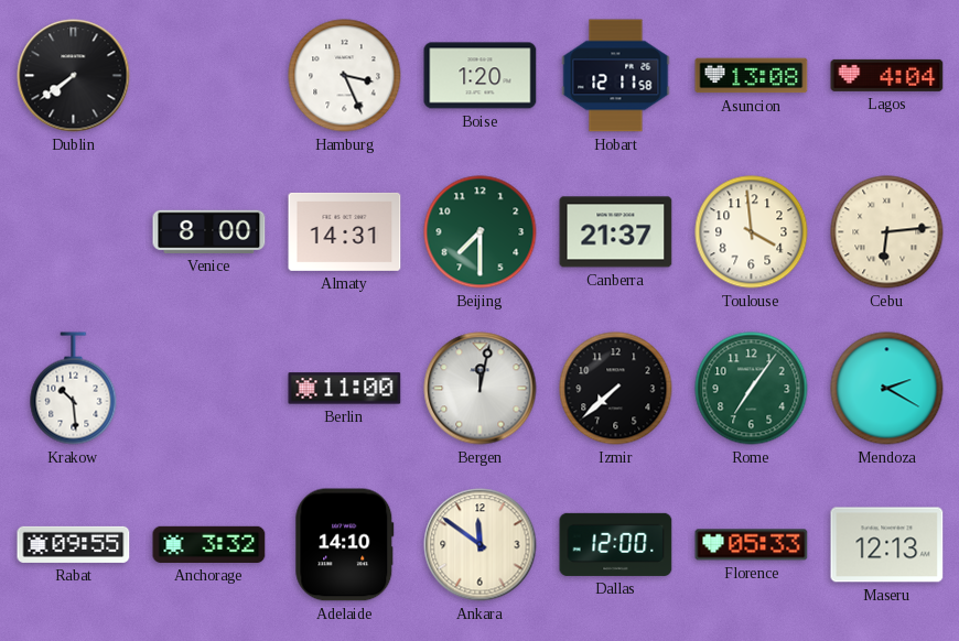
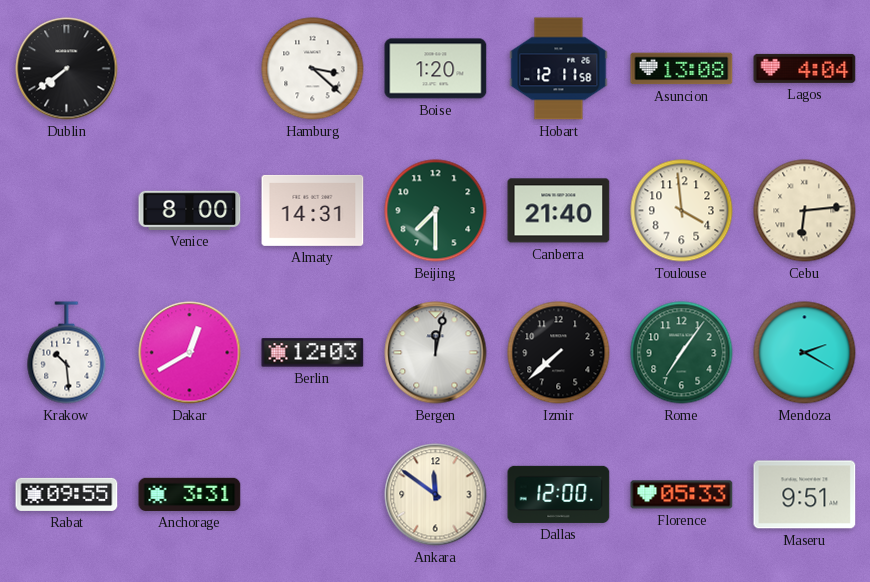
Hamburg: 3:26 -> 3:22 (313, 69)
Canberra: 21:37 -> 21:40 (559, 211)
Dakar: none -> 12:40 (190, 353)
Berlin: 11:00 -> 12:03 (313, 353)
Anchorage: 3:32 -> 3:31 (190, 494)
Adelaide: 14:10 -> none (345, 545)
Maseru: 12:13 -> 9:51 (805, 495)
